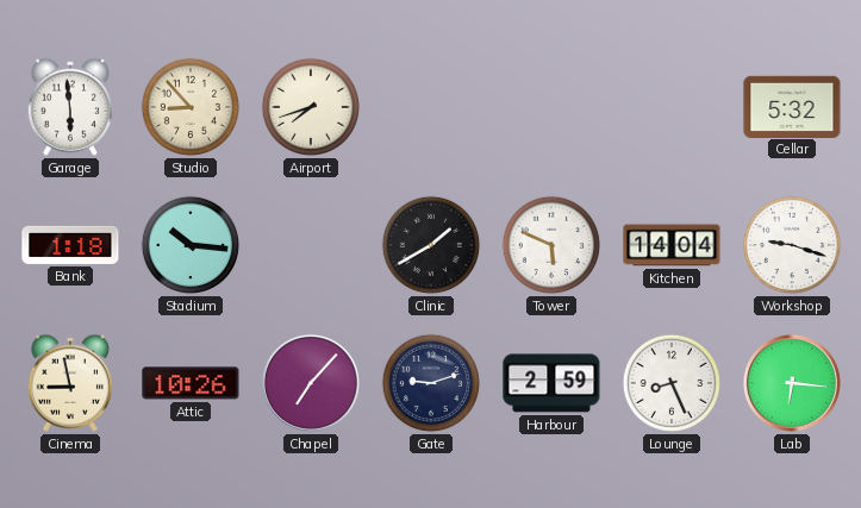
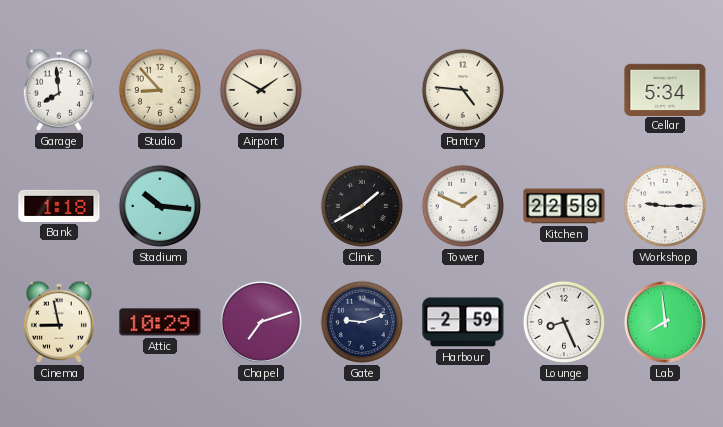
Garage: 5:59 -> 7:59 (59, 90)
Airport: 7:42 -> 1:50 (261, 90)
Pantry: none -> 4:46 (463, 90)
Cellar: 5:32 -> 5:34 (665, 89)
Tower: 5:49 -> 1:49 (463, 206)
Kitchen: 14:04 -> 22:59 (564, 206)
Workshop: 9:18 -> 9:15 (665, 206)
Attic: 10:26 -> 10:29 (160, 322)
Chapel: 7:07 -> 7:12 (261, 322)
Lab: 6:16 -> 7:59 (665, 322)
